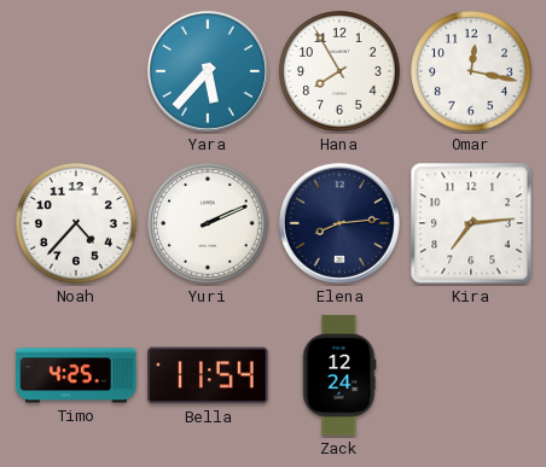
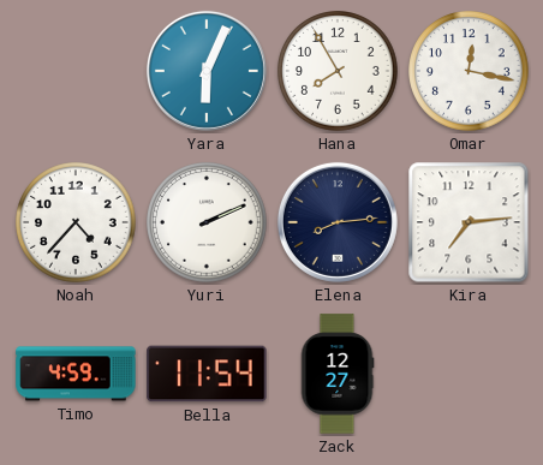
Yara: 5:37 -> 6:04 (207, 71)
Timo: 4:25 -> 4:59 (76, 374)
Zack: 12:24 -> 12:27 (338, 374)
